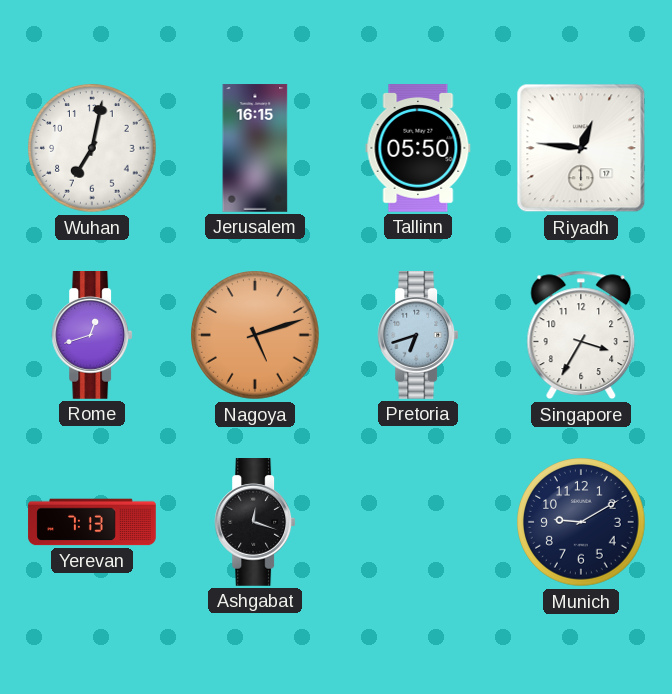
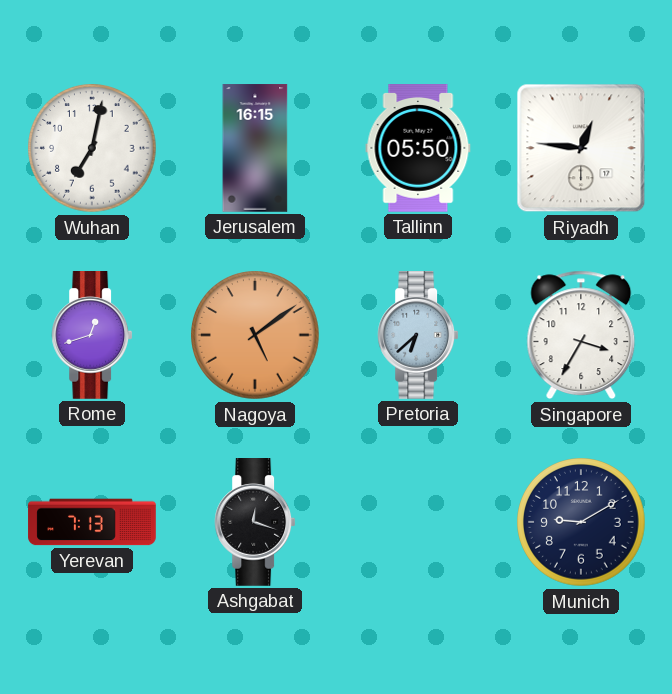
Nagoya: 5:12 -> 5:09 (255, 335)
Pretoria: 6:42 -> 6:38 (418, 336)
